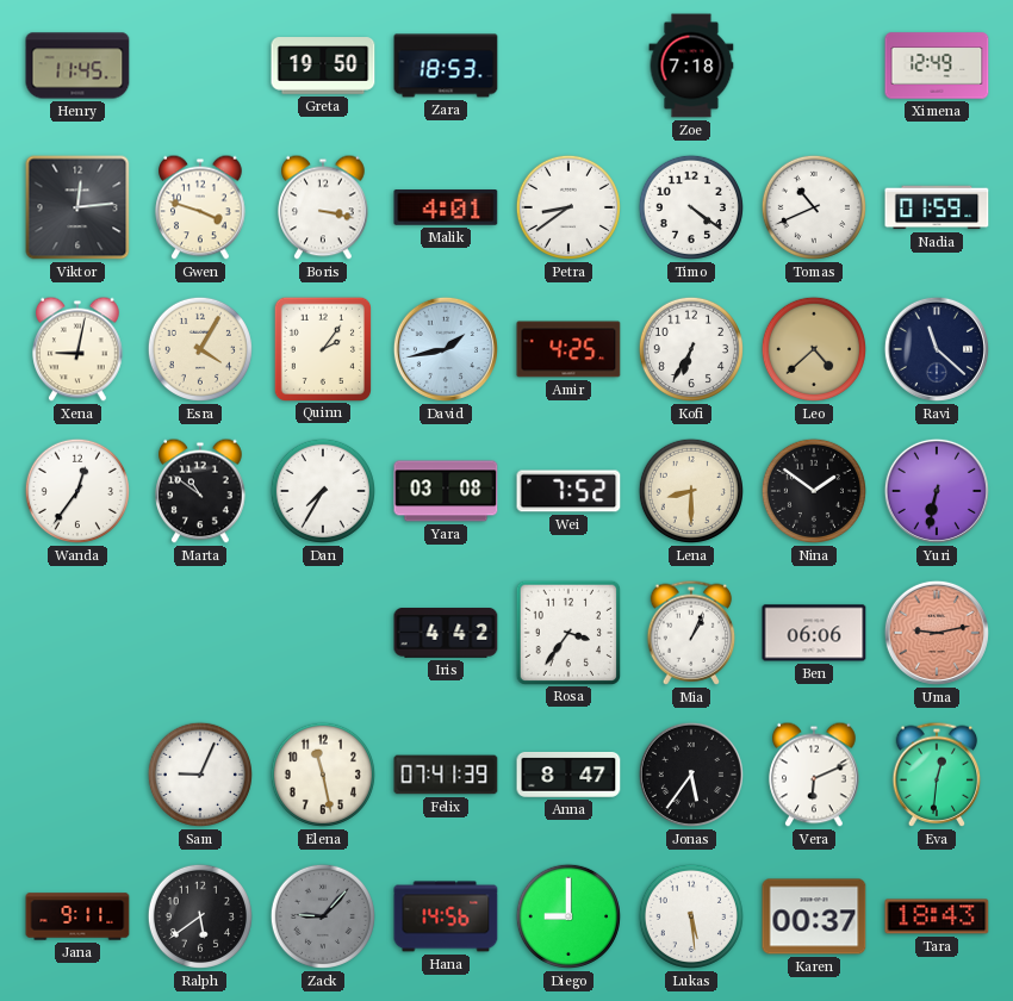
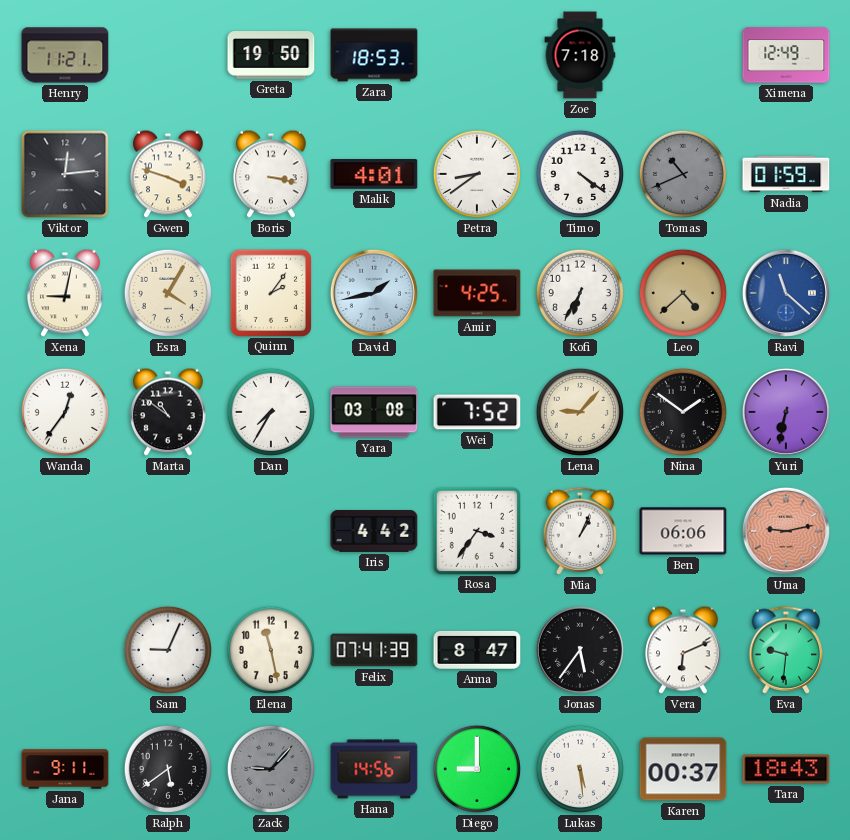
Henry: 11:45 -> 11:21 (65, 55)
Tomas dial: white -> grey (683, 174)
Ravi dial: navy -> blue (786, 293)
Lena: 8:30 -> 9:07 (580, 412)
Eva: 12:31 -> 9:31 (786, 650)
